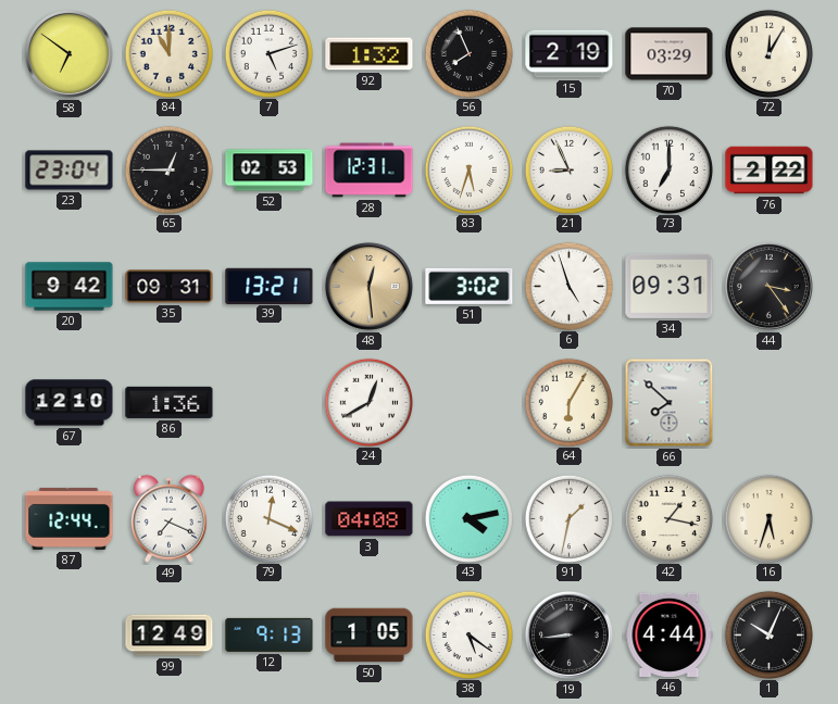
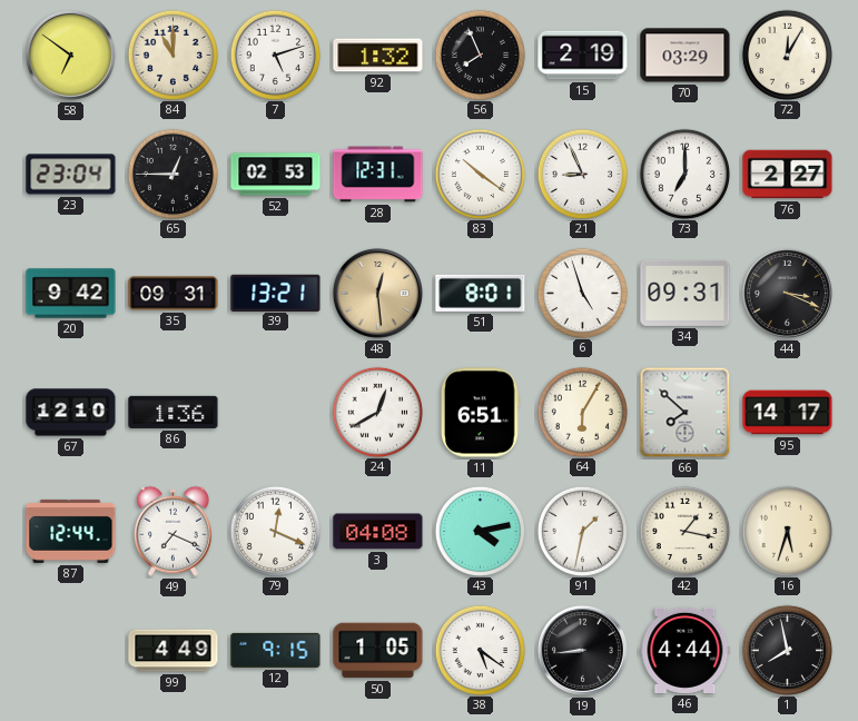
83: 5:33 -> 10:21 (480, 174)
76: 2:22 -> 2:27 (788, 175)
51: 3:02 -> 8:01 (481, 293)
44: 3:24 -> 3:19 (787, 293)
11: none -> 6:51 (481, 413)
95: none -> 14:17 (788, 413)
99: 12:49 -> 4:49 (174, 651)
12: 9:13 -> 9:15 (276, 650)
1: 10:04 -> 7:58 (787, 650)
